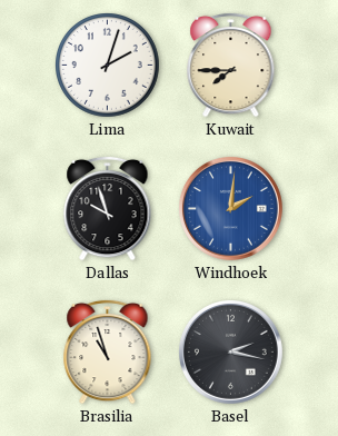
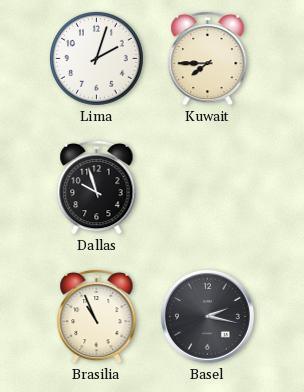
Windhoek: 2:01 -> none (230, 208)
Brasilia: 10:57 -> 10:56 (97, 316)
